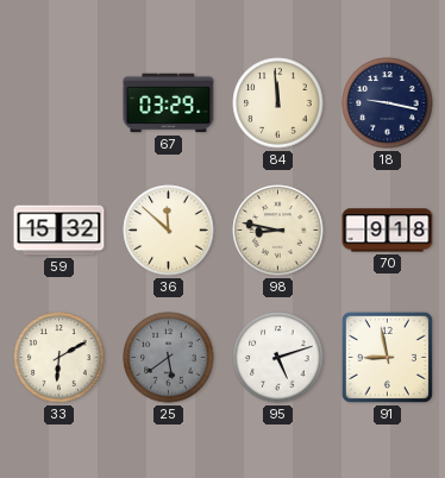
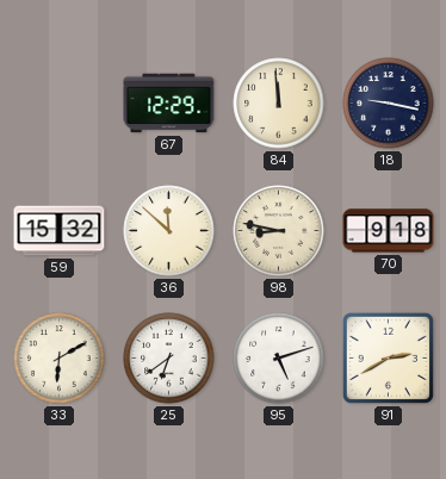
67: 03:29 -> 12:29 (169, 104)
25: 5:39 -> 6:39 (169, 359)
25 dial: grey -> white (169, 359)
91: 8:58 -> 2:40 (388, 357)
